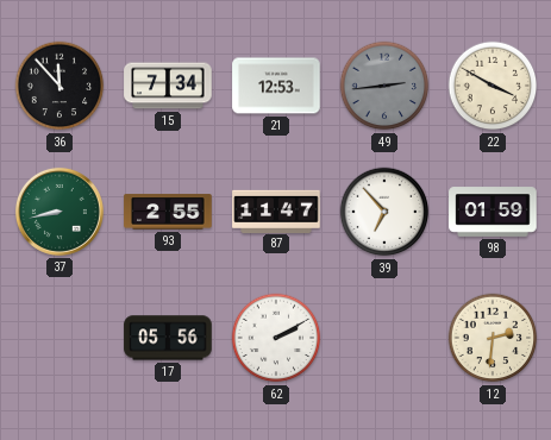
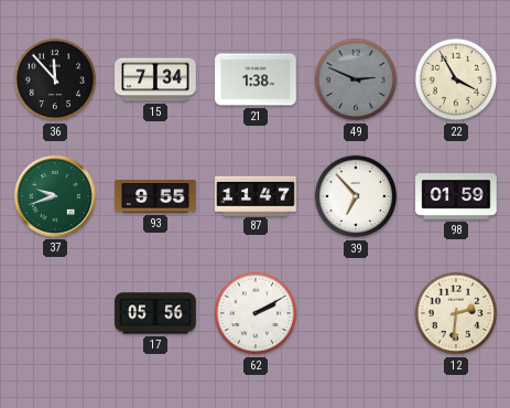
21: 12:53 -> 1:38 (256, 79)
49: 2:44 -> 2:49 (356, 79)
22: 3:50 -> 3:55 (456, 79)
37: 8:43 -> 9:42 (55, 196)
93: 2:55 -> 9:55 (155, 196)
